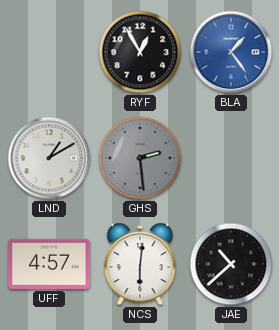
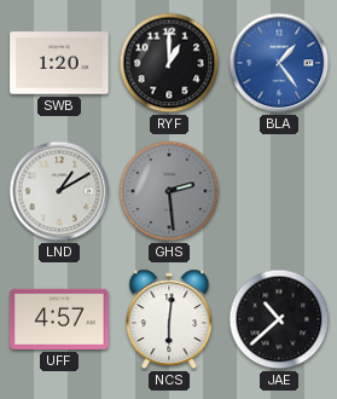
SWB: none -> 1:20 (59, 63)
RYF: 12:55 -> 1:00 (169, 63)
